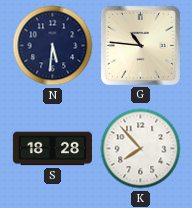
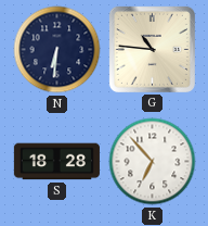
N: 5:31 -> 6:31 (57, 50)
K: 7:53 -> 6:53 (153, 162)
